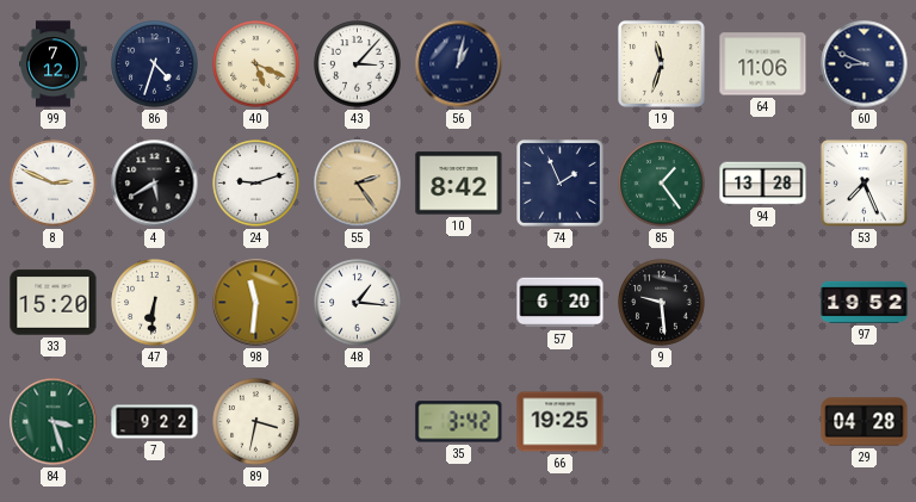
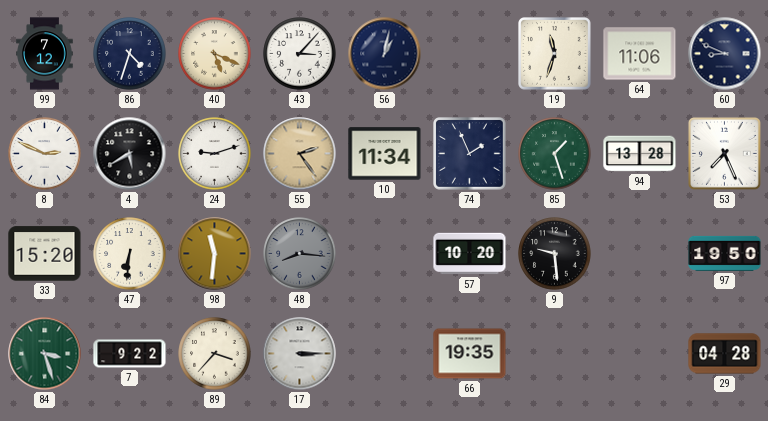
10: 8:42 -> 11:34 (385, 154)
85: 1:24 -> 1:27 (555, 154)
48: 1:16 -> 8:16 (300, 254)
48 dial: white -> grey (300, 254)
57: 6:20 -> 10:20 (470, 254)
97: 19:52 -> 19:50 (725, 253)
89: 3:32 -> 3:37 (215, 354)
17: none -> 3:15 (300, 354)
35: 3:42 -> none (459, 422)
66: 19:25 -> 19:35 (470, 354)
